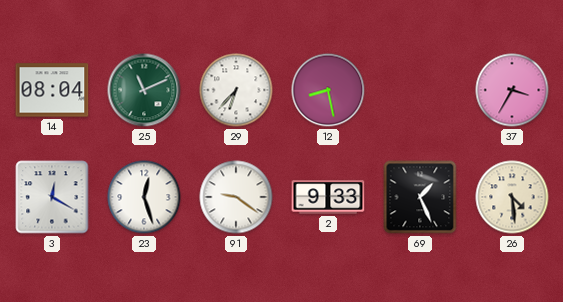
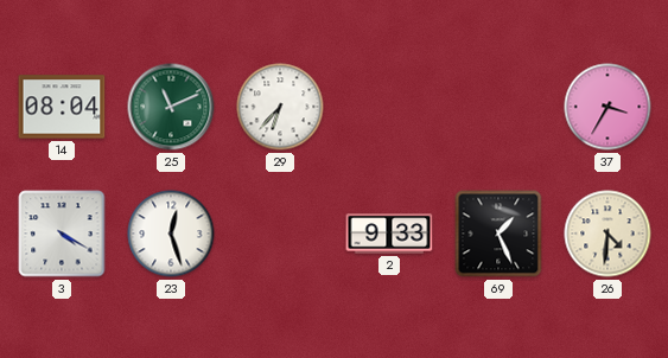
12: 8:28 -> none (328, 90)
3: 12:20 -> 4:20 (62, 234)
91: 9:21 -> none (236, 197)
26: 4:29 -> 4:31 (607, 234)
